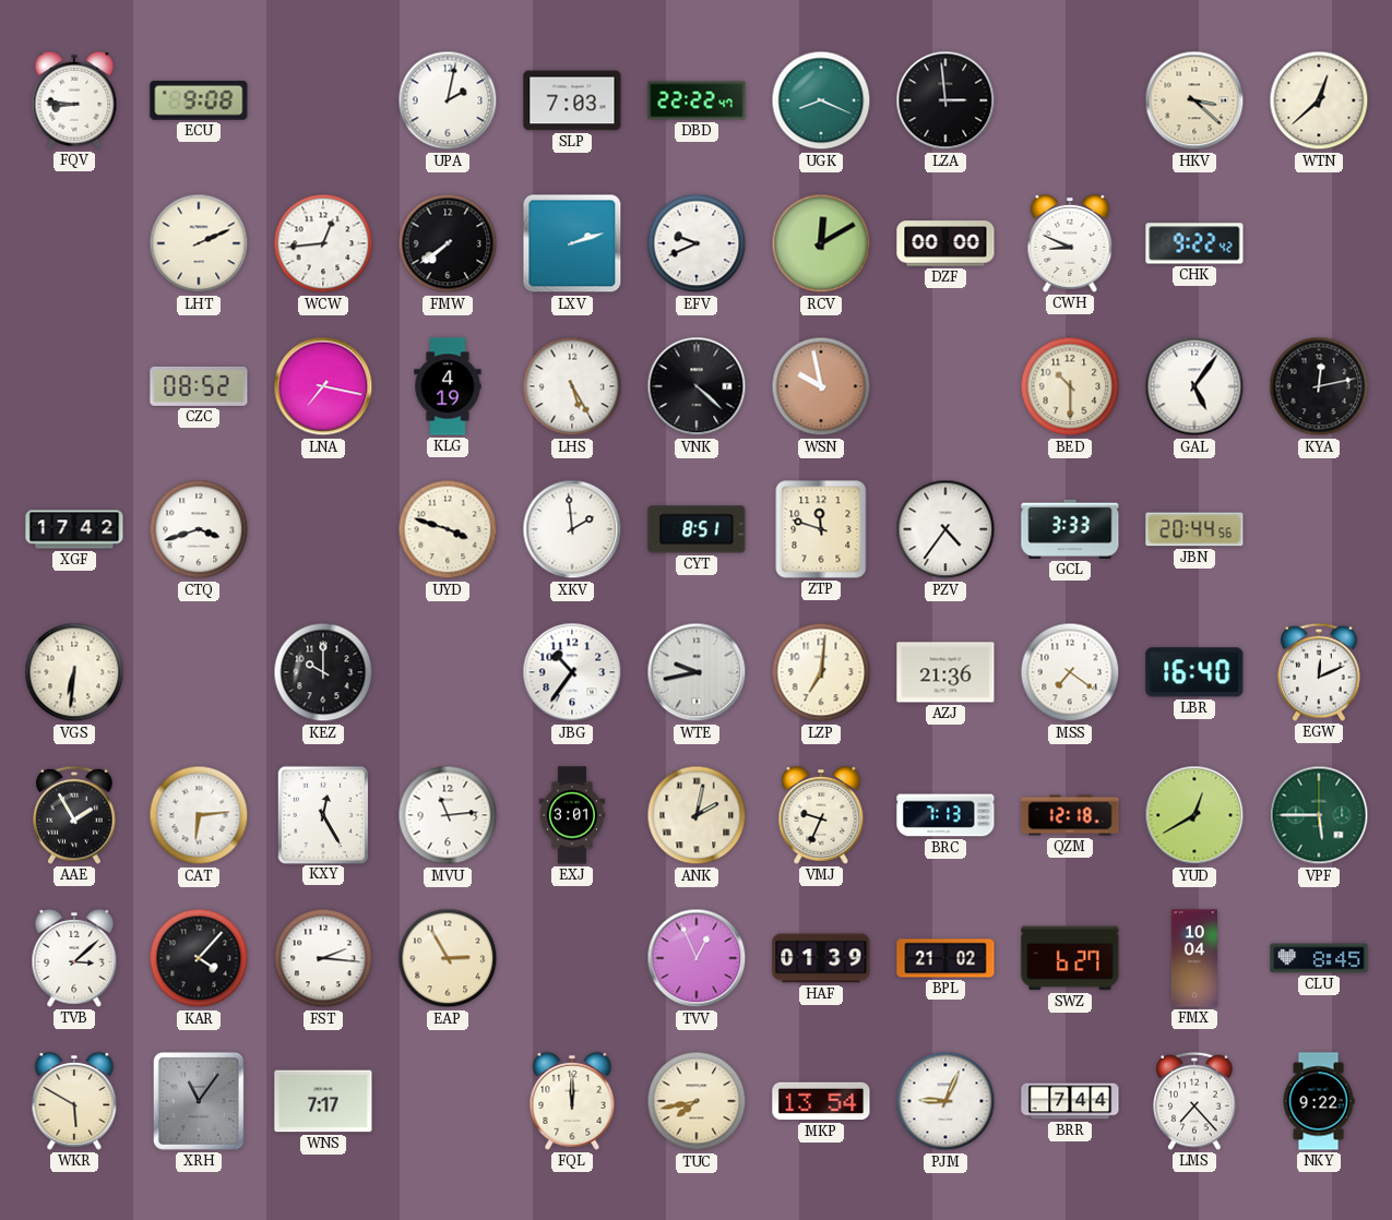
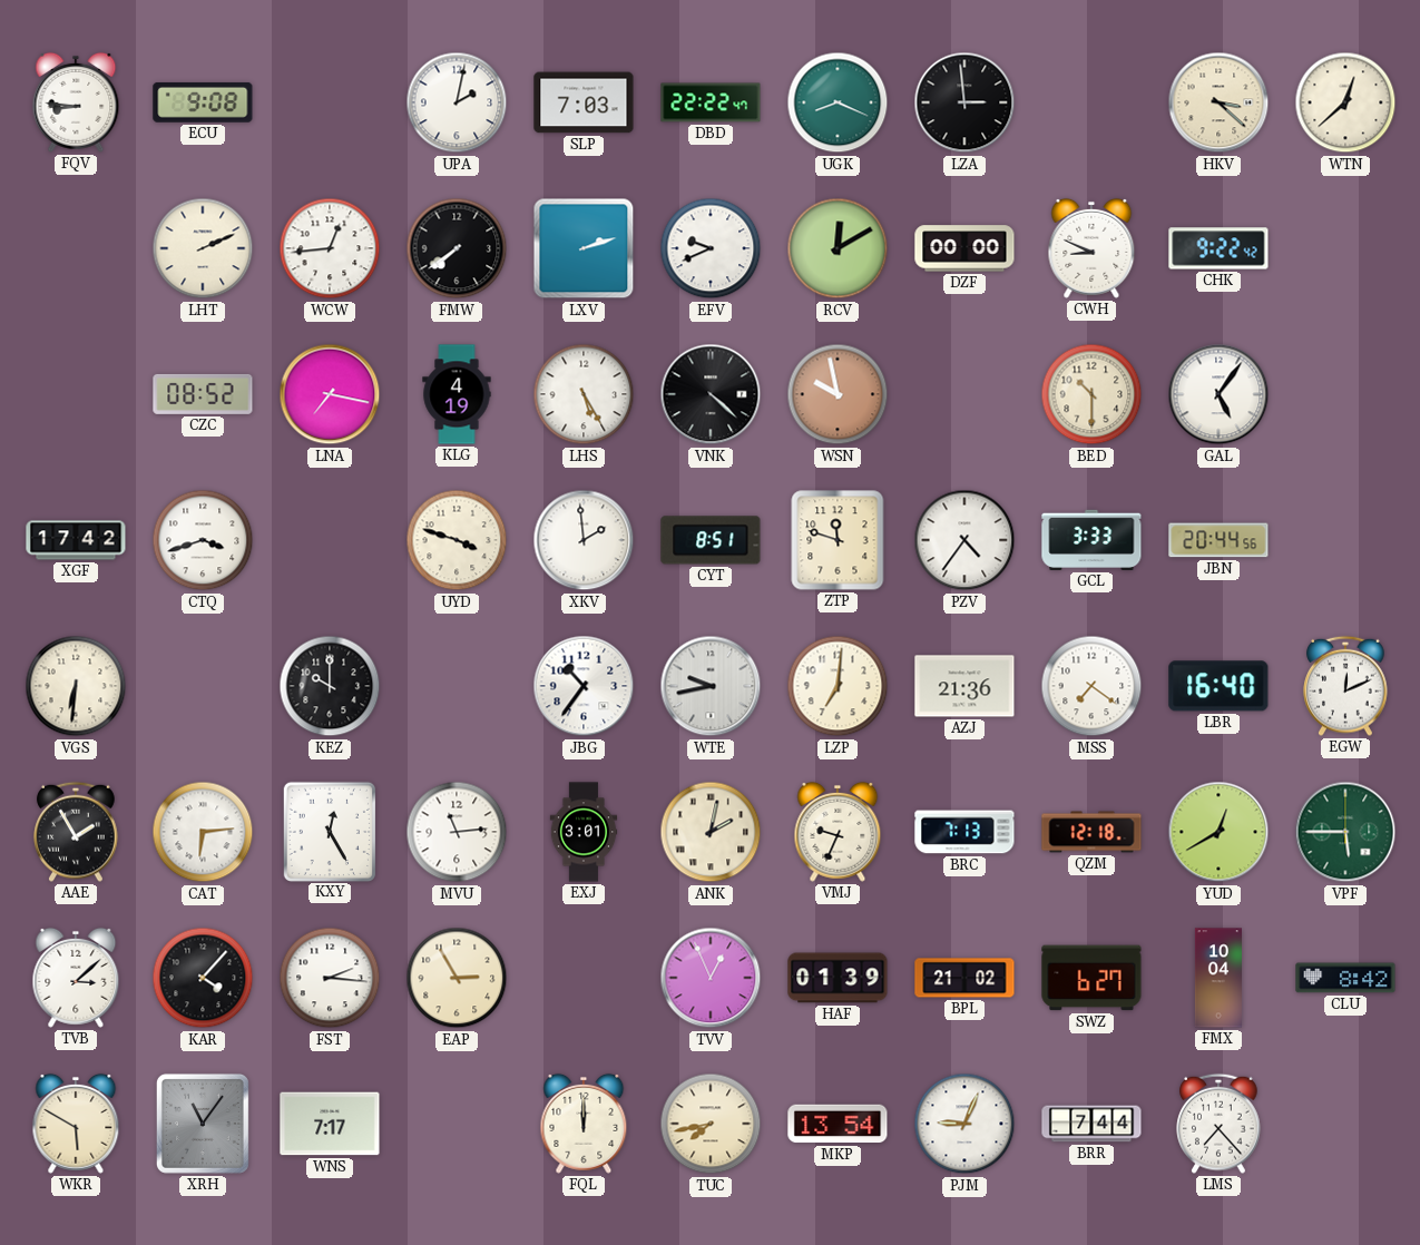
KYA: 12:13 -> none (1319, 386)
CLU: 8:45 -> 8:42 (1345, 978)
NKY: 9:22 -> none (1319, 1101)
